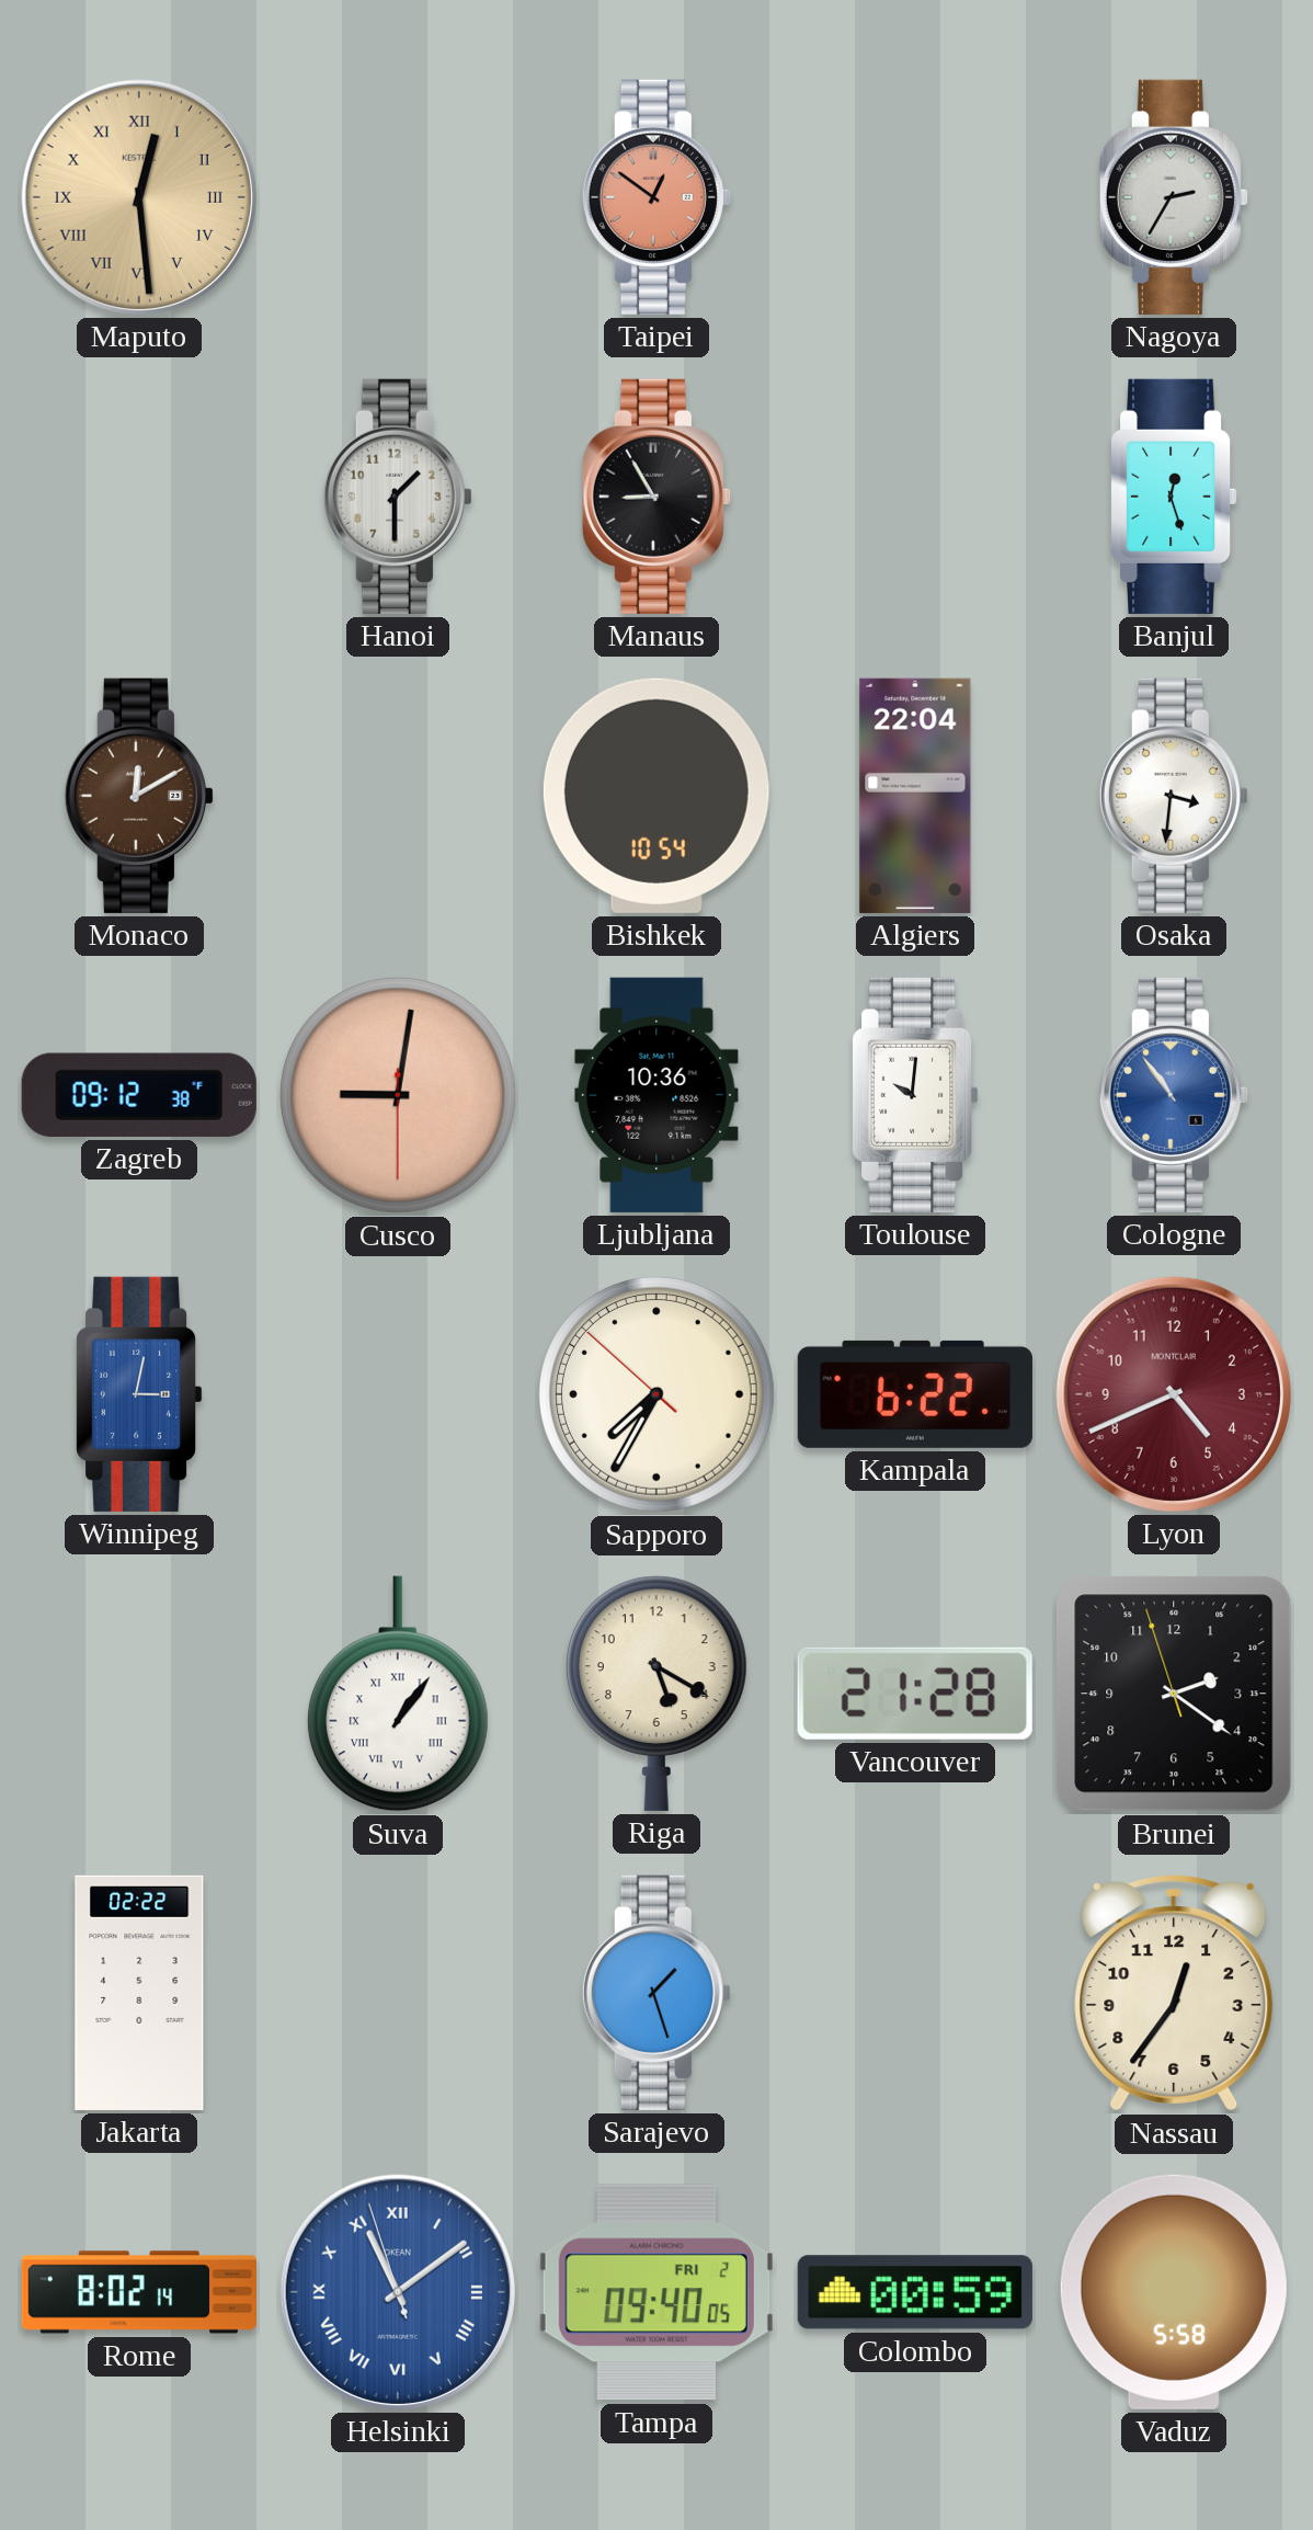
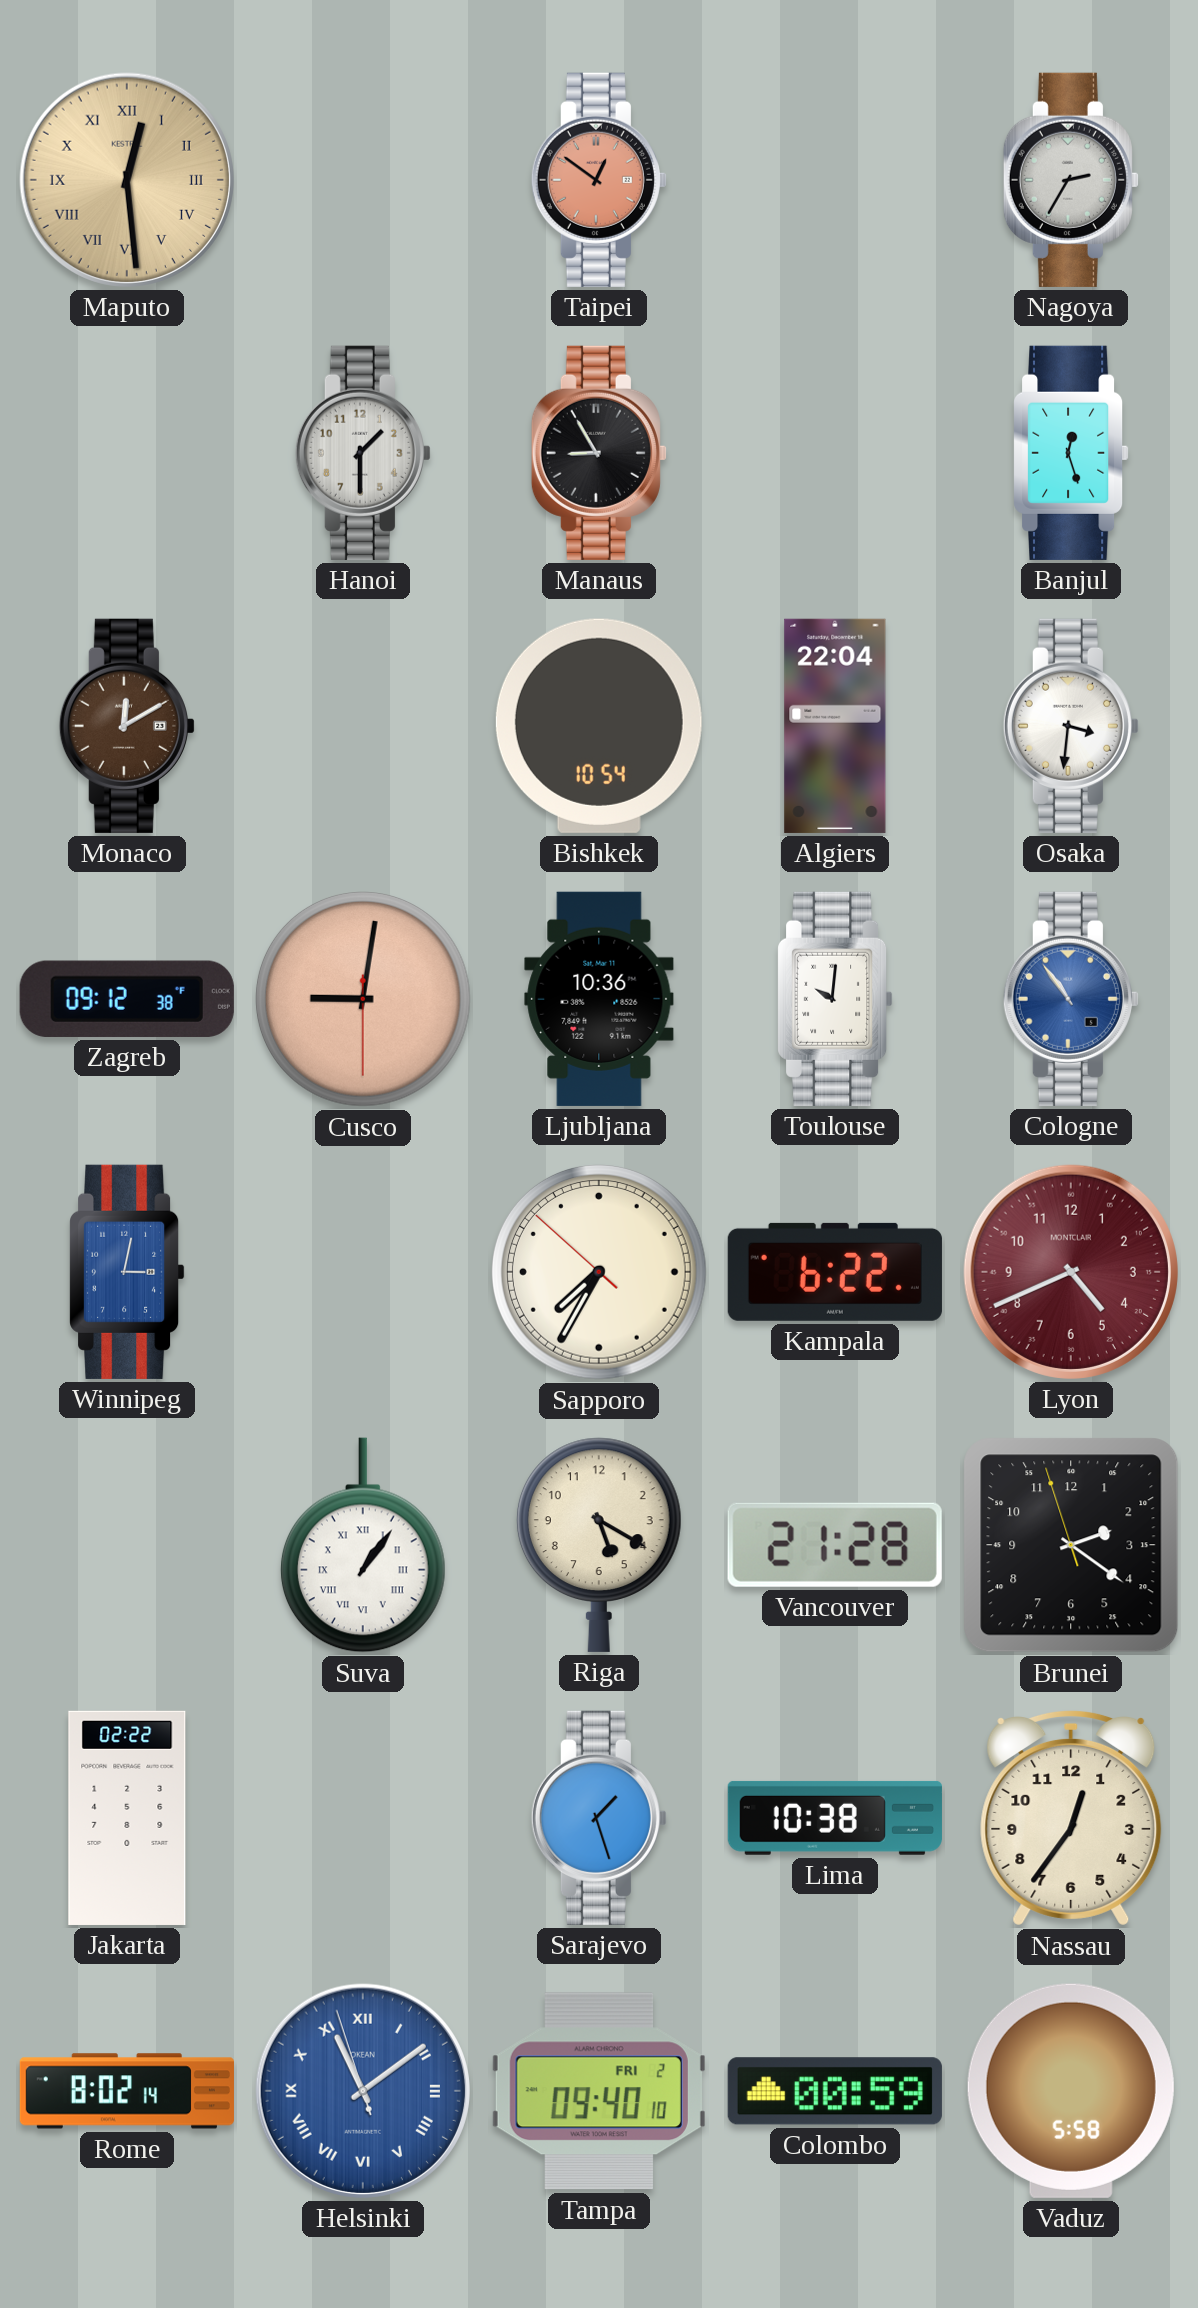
Lima: none -> 10:38 (835, 1818)
Tampa: 09:40:05 -> 09:40:10 (599, 2091)
